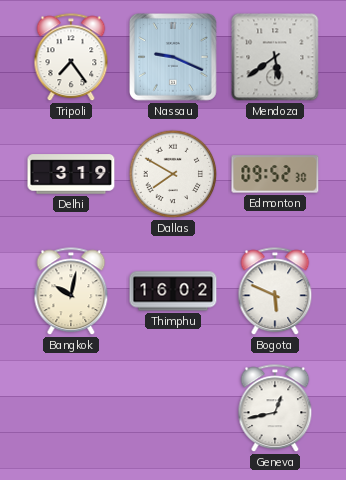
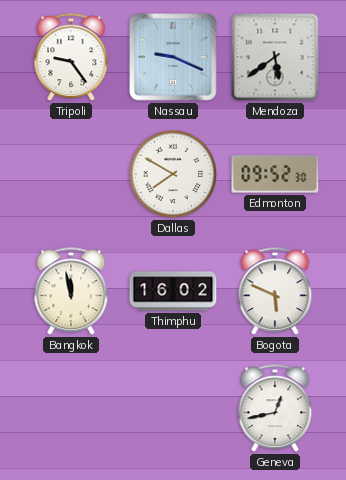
Tripoli: 7:24 -> 9:24 (71, 58)
Delhi: 3:19 -> none (71, 174)
Bangkok: 10:02 -> 11:58 (71, 292)
